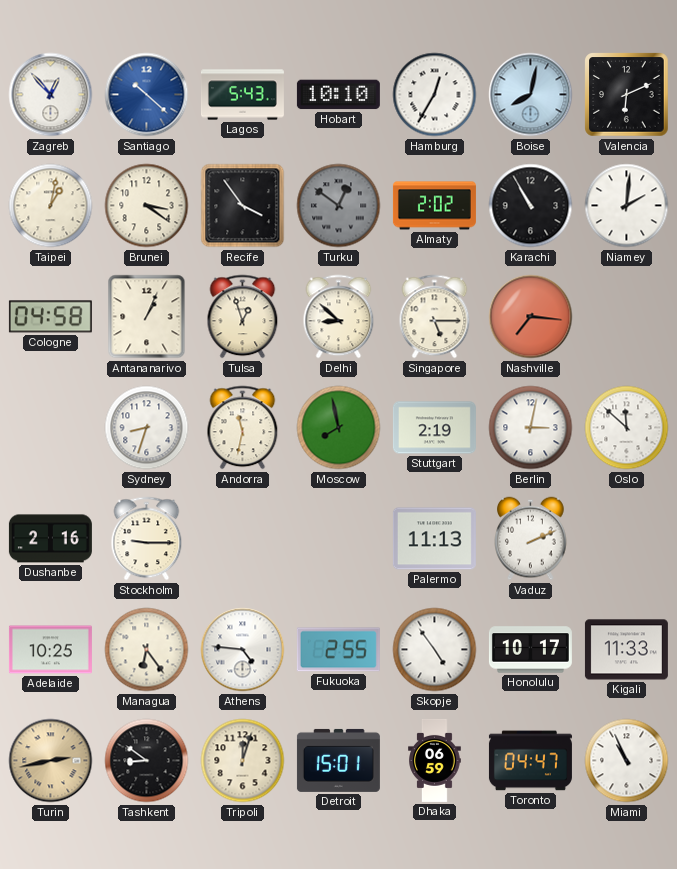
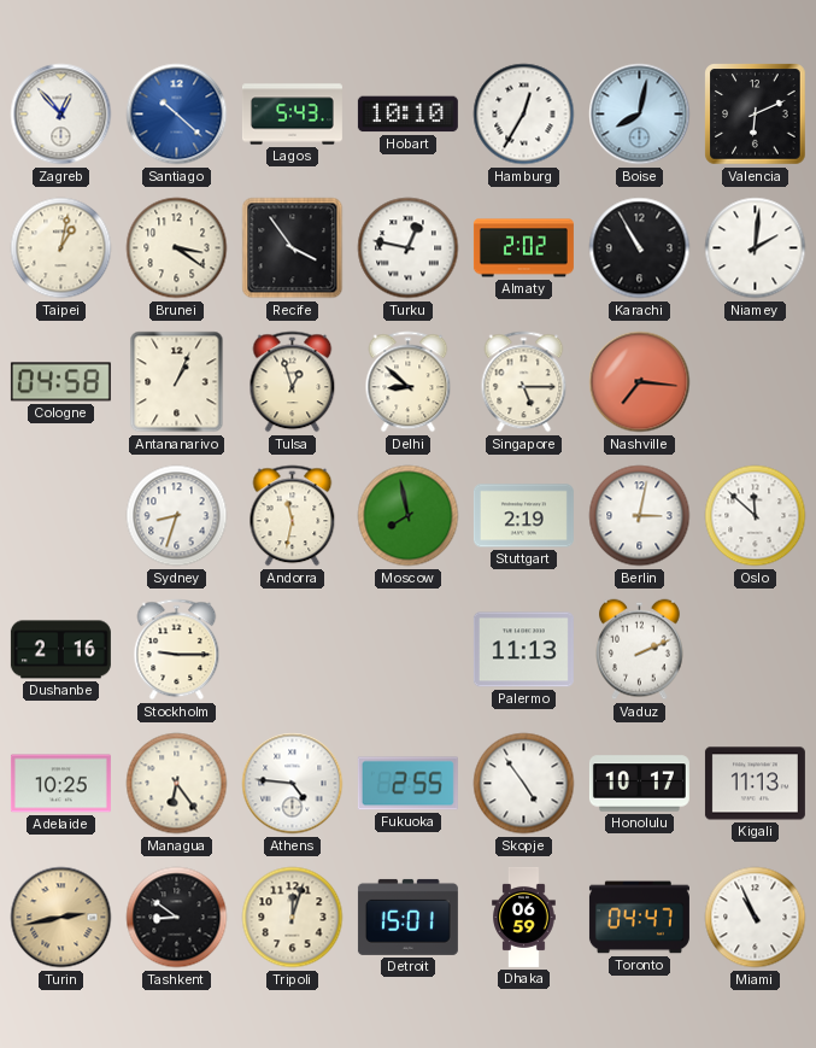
Turku: 12:51 -> 12:47 (409, 248)
Turku dial: grey -> white (409, 248)
Kigali: 11:33 -> 11:13 (755, 784)
